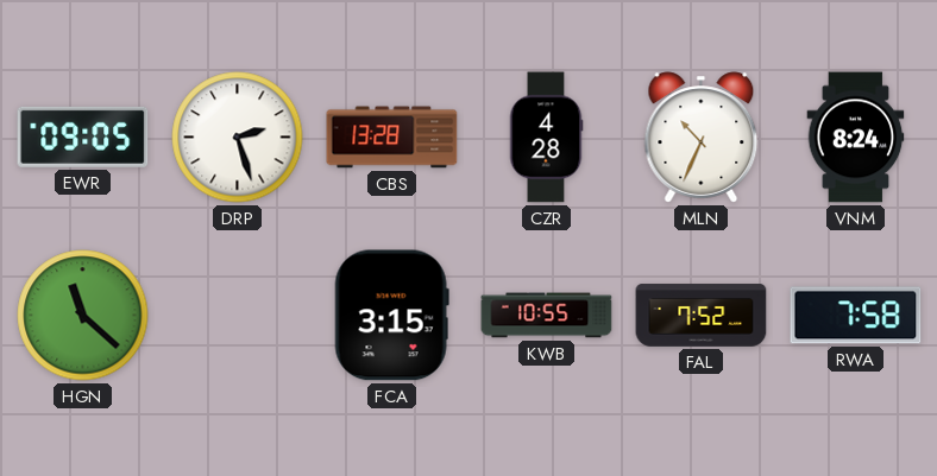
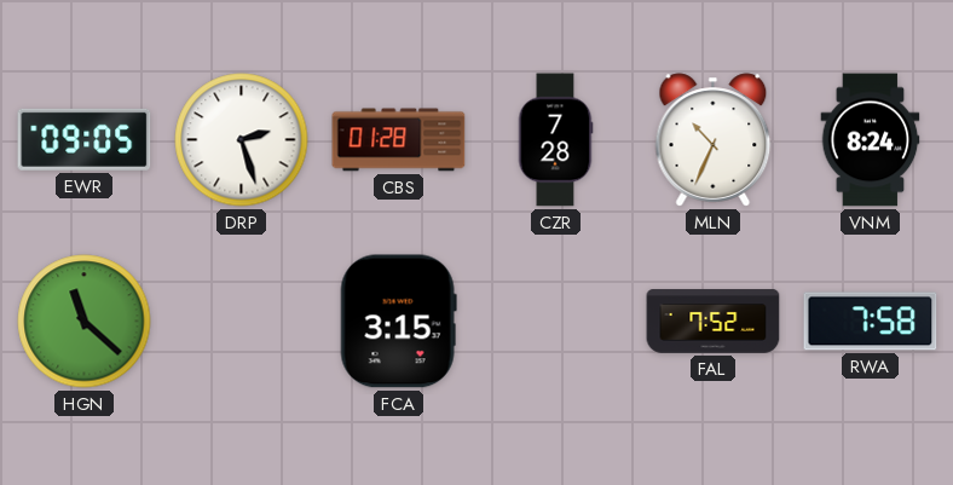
CBS: 13:28 -> 01:28 (399, 140)
CZR: 4:28 -> 7:28 (555, 140)
KWB: 10:55 -> none (547, 316)
